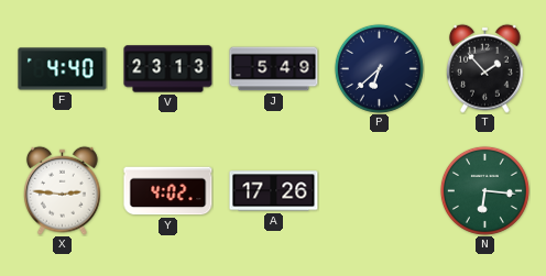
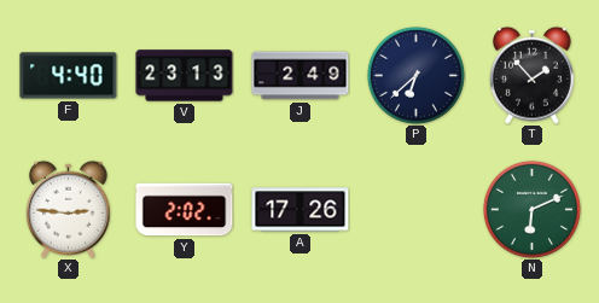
J: 5:49 -> 2:49 (301, 76)
Y: 4:02 -> 2:02 (185, 210)
N: 6:16 -> 6:11 (531, 209)
